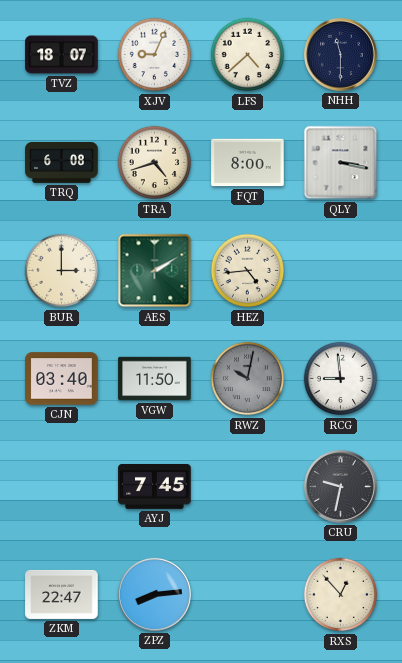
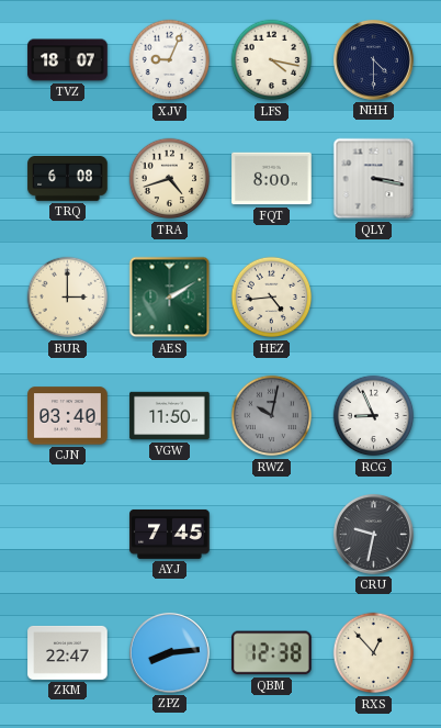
LFS: 4:38 -> 4:17 (272, 60)
NHH: 11:30 -> 4:30 (373, 59)
RCG: 8:59 -> 8:56 (374, 416)
QBM: none -> 12:38 (272, 653)
